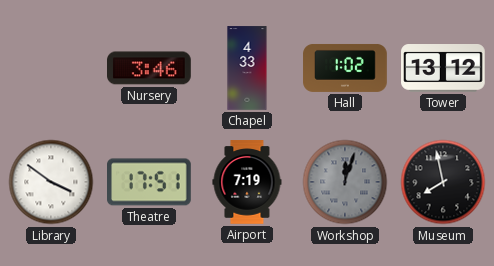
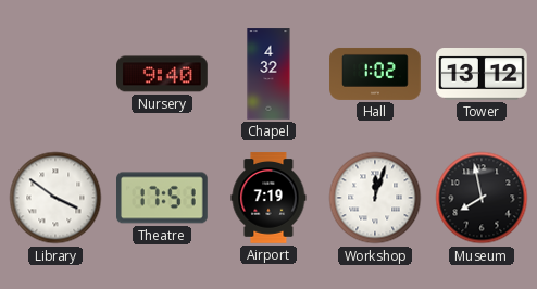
Nursery: 3:46 -> 9:40 (163, 74)
Chapel: 4:33 -> 4:32 (268, 74)
Workshop dial: grey -> white (375, 198)
